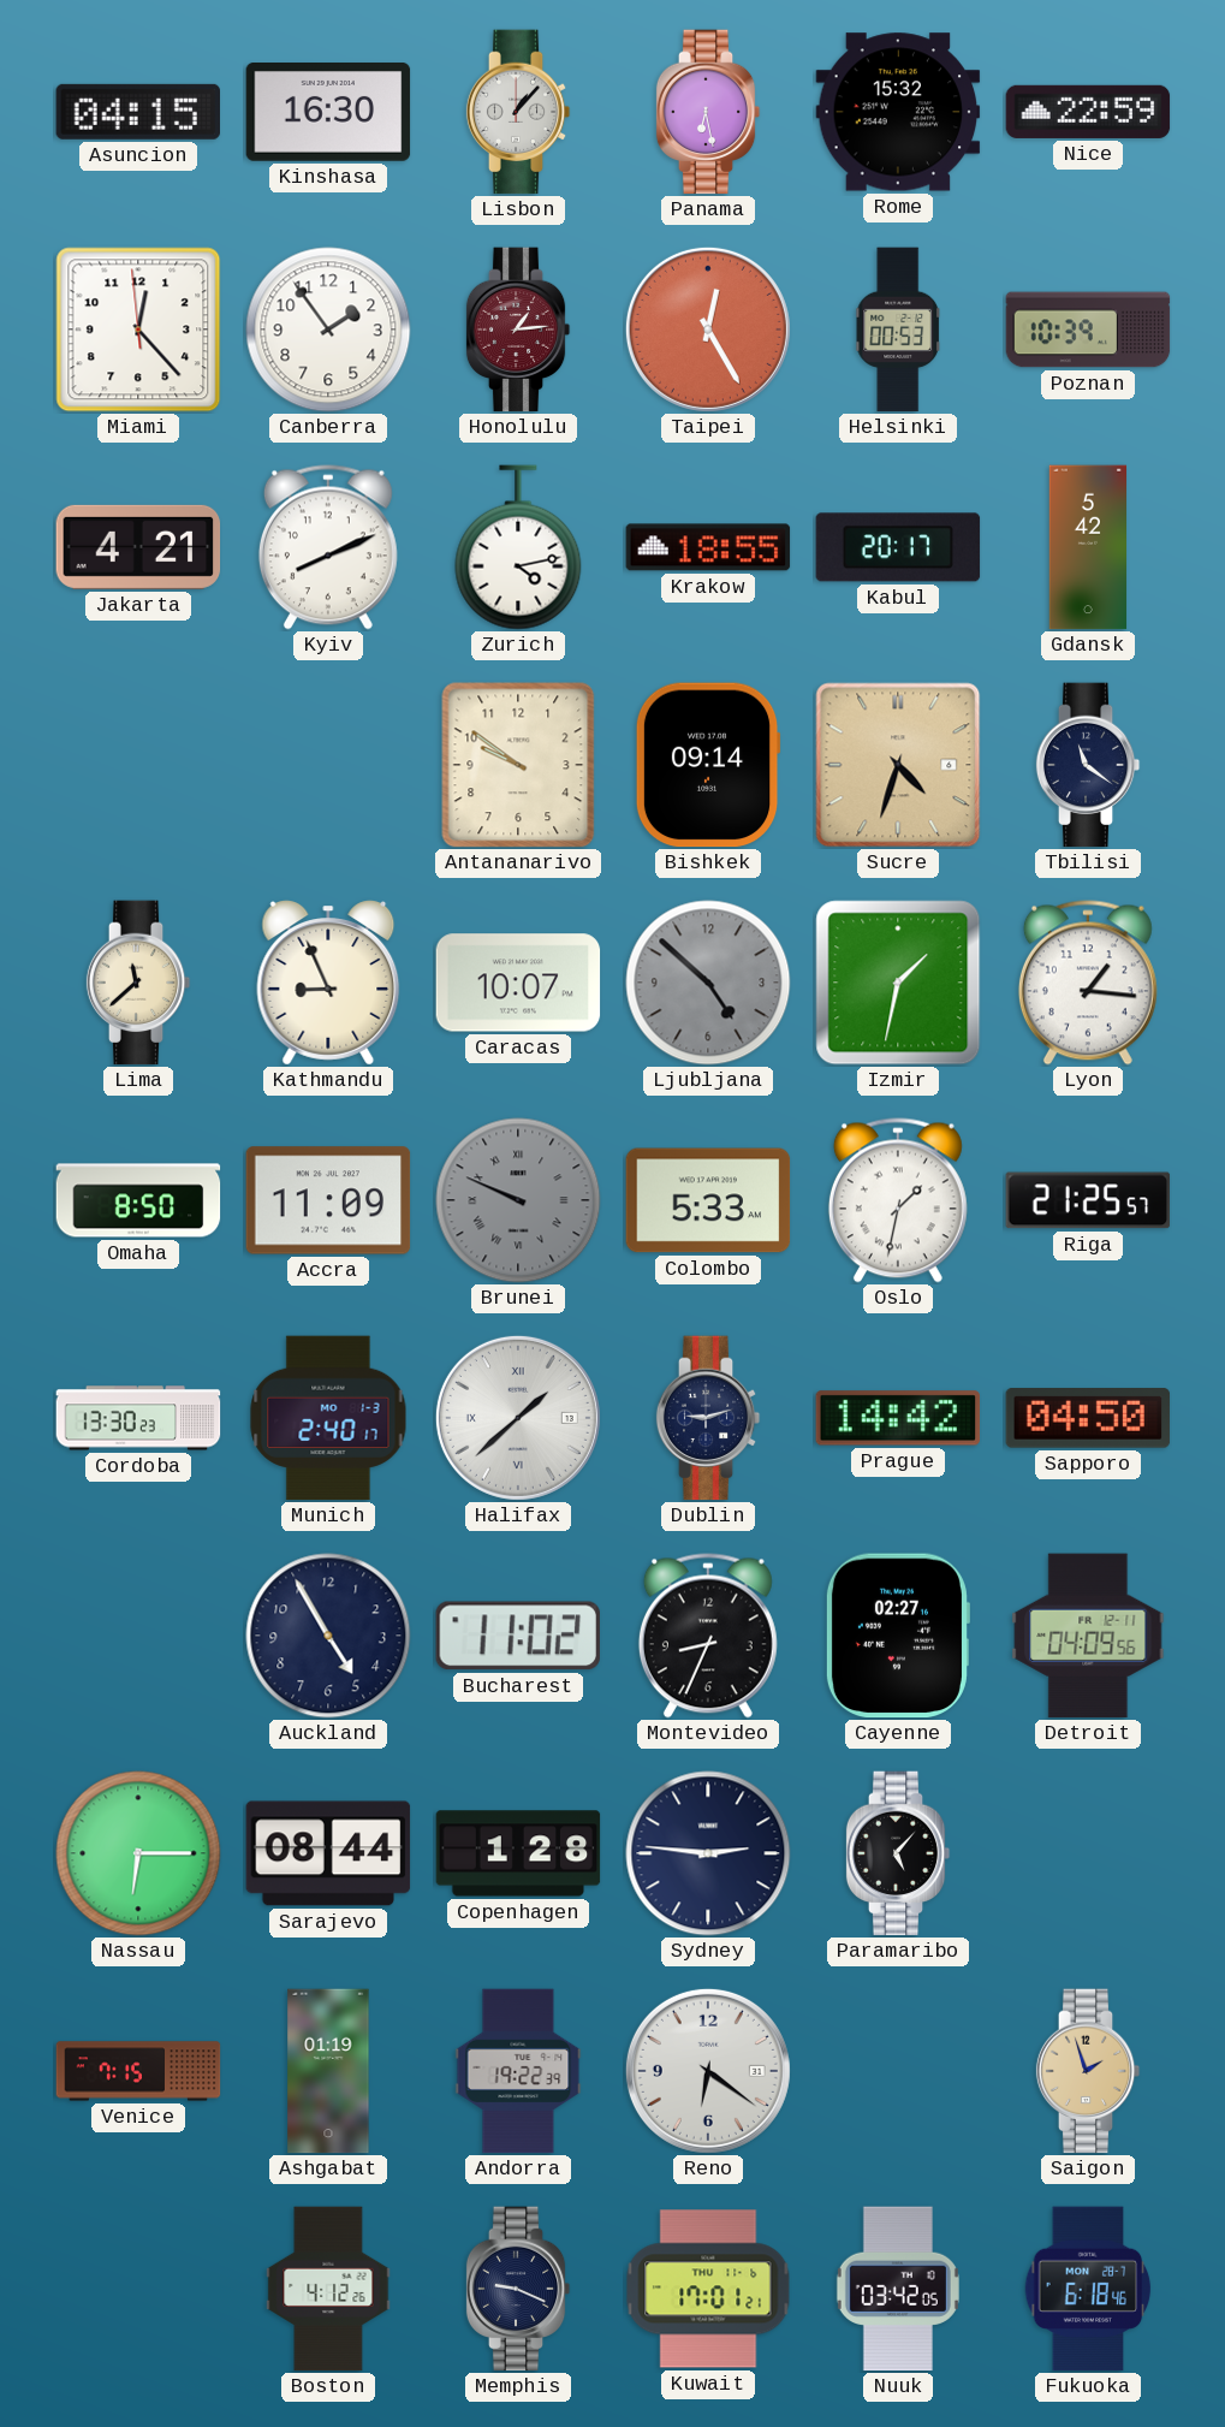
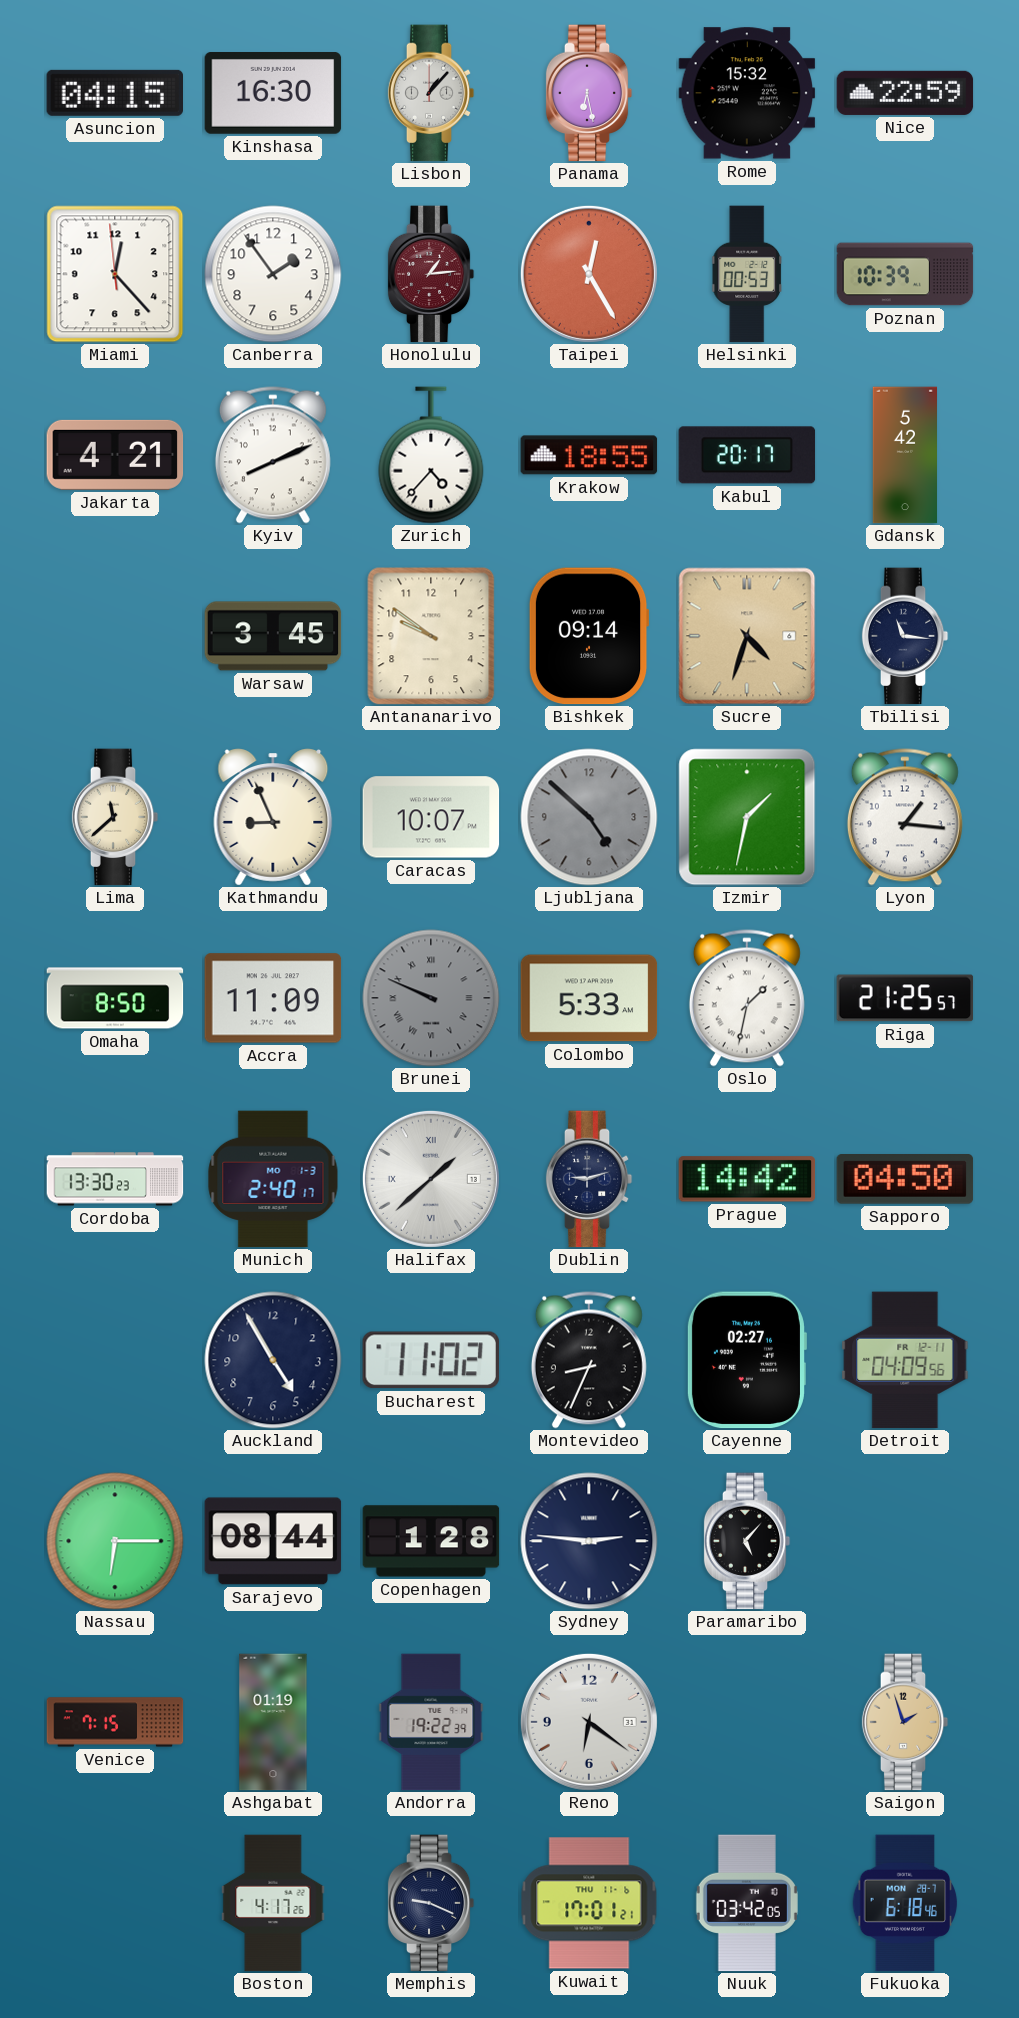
Zurich: 4:13 -> 4:37 (431, 455)
Warsaw: none -> 3:45 (273, 636)
Tbilisi: 11:21 -> 11:16 (905, 636)
Boston: 4:12 -> 4:17 (273, 1903)
